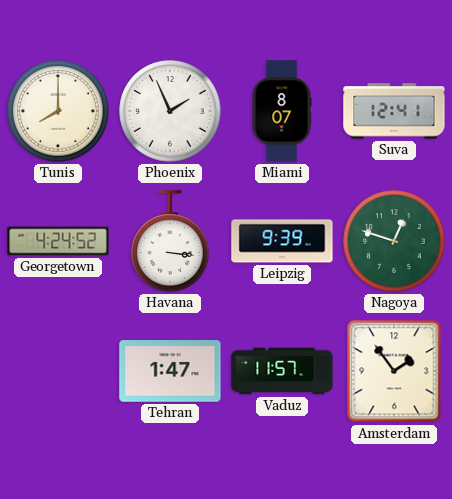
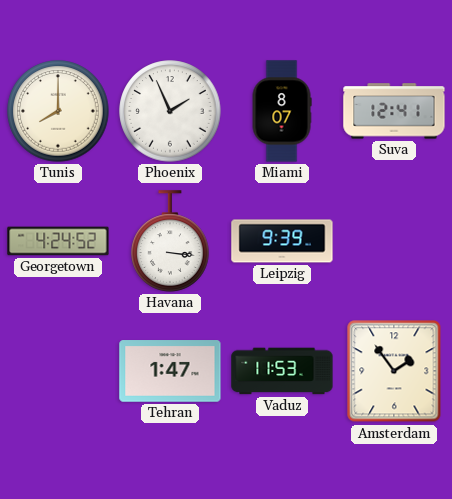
Nagoya: 12:48 -> none (394, 241)
Vaduz: 11:57 -> 11:53 (282, 371)
